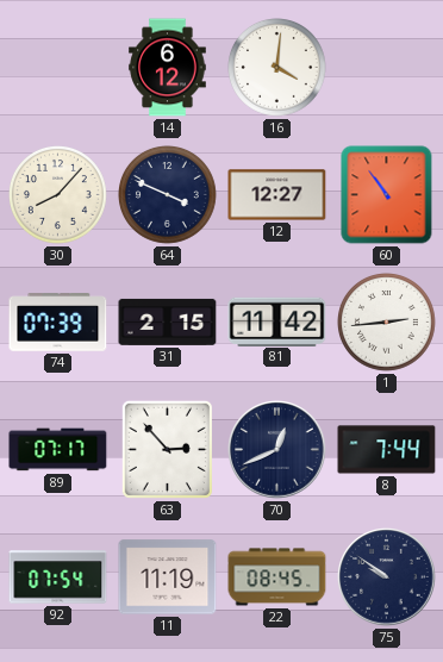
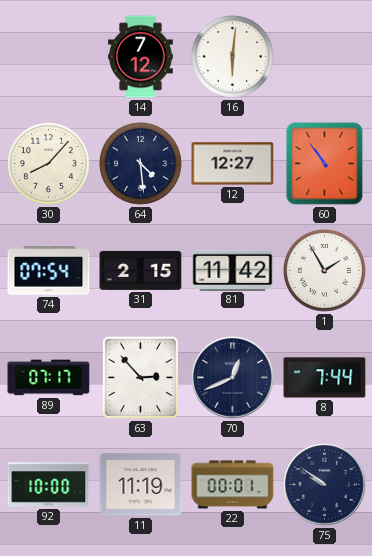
14: 6:12 -> 7:12 (141, 57)
16: 4:01 -> 6:01 (233, 57)
64: 3:49 -> 4:29 (141, 164)
74: 07:39 -> 07:54 (49, 271)
1: 2:44 -> 1:55 (325, 271)
92: 07:54 -> 10:00 (49, 485)
22: 08:45 -> 00:01 (233, 485)
